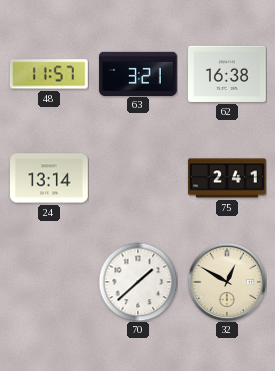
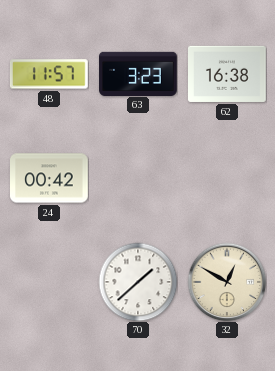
63: 3:21 -> 3:23 (138, 73)
24: 13:14 -> 00:42 (50, 178)
75: 2:41 -> none (227, 178)
